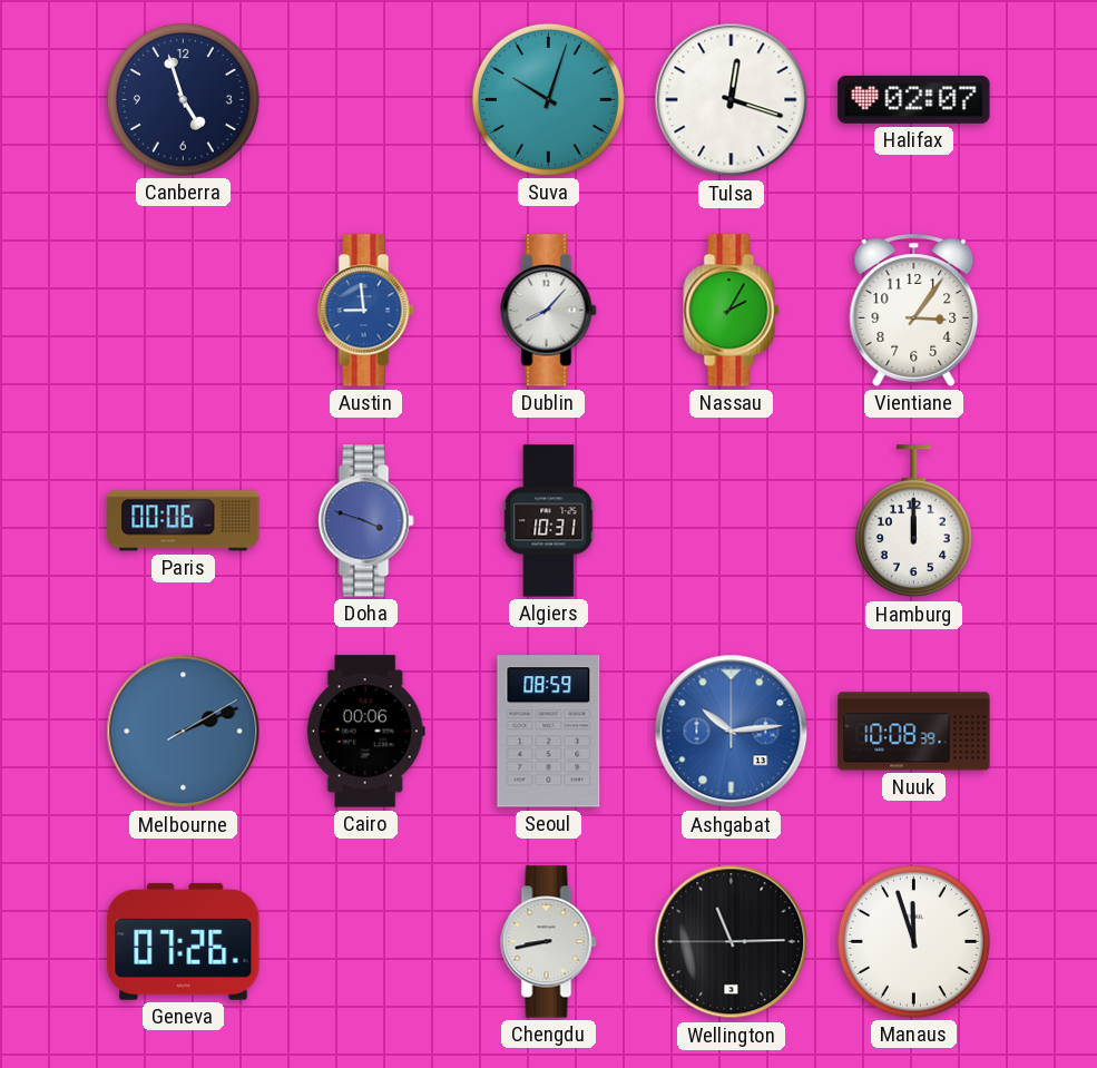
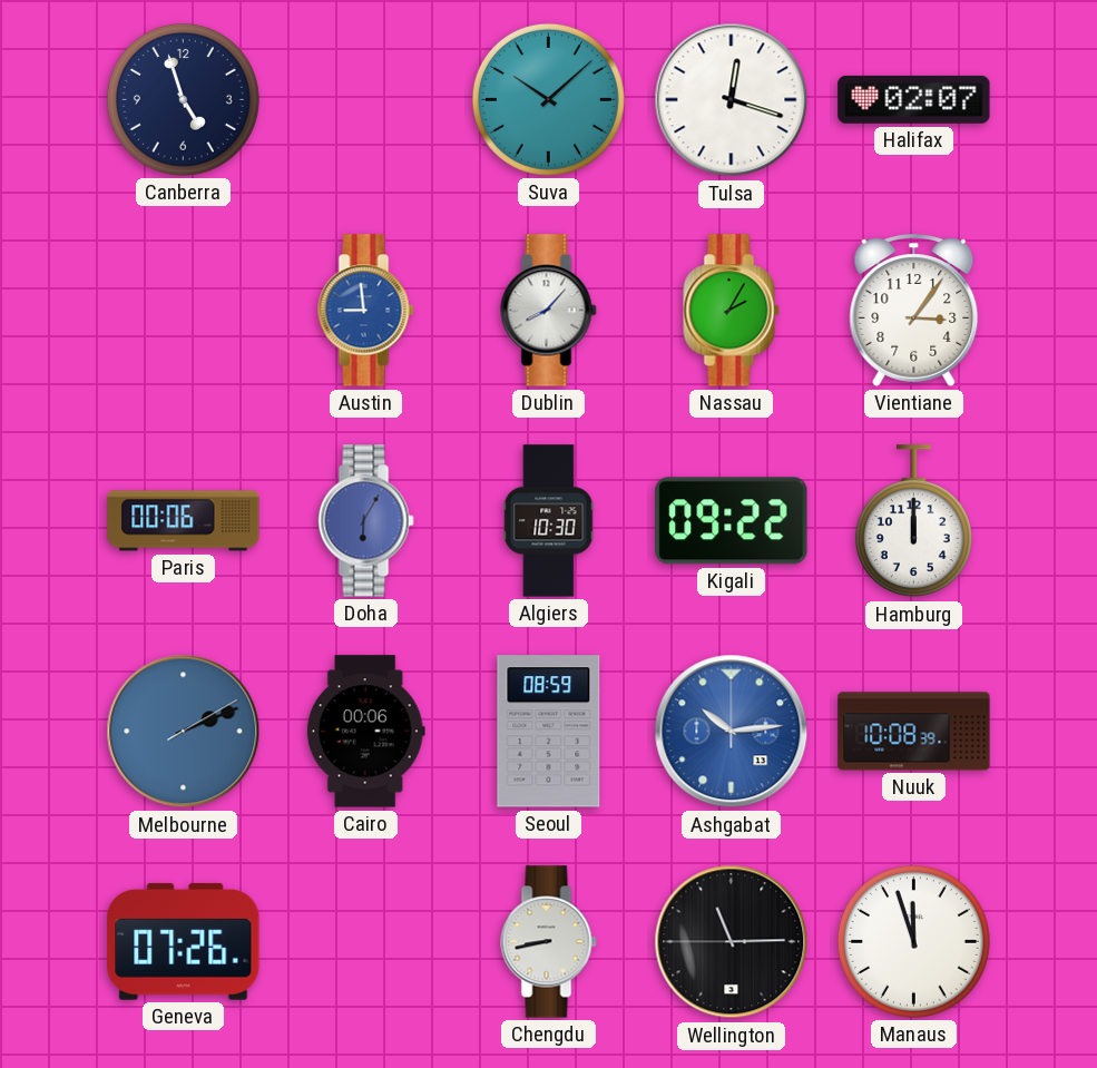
Suva: 10:03 -> 10:08 (548, 99)
Doha: 3:48 -> 6:05 (366, 521)
Algiers: 10:31 -> 10:30 (549, 521)
Kigali: none -> 09:22 (732, 521)
